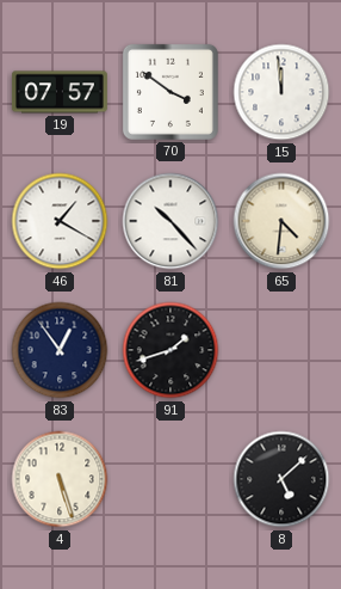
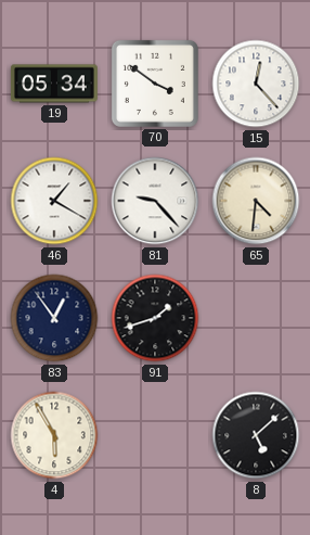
19: 07:57 -> 05:34 (54, 84)
15: 11:59 -> 12:23 (256, 84)
81: 10:23 -> 9:23 (155, 201)
4: 5:27 -> 5:55 (54, 435)
